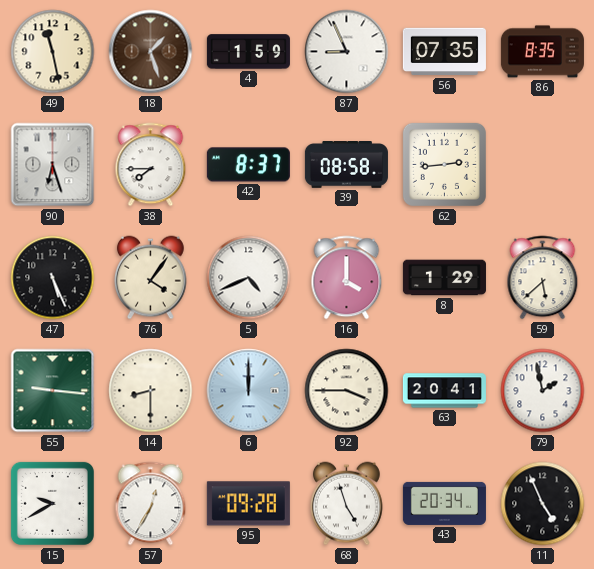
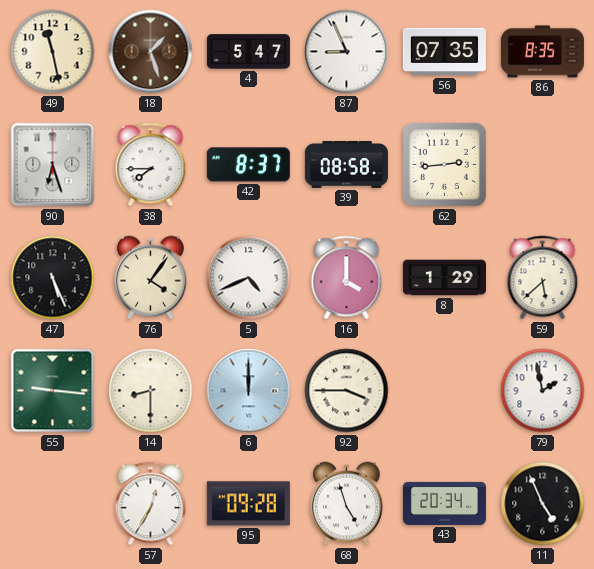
4: 1:59 -> 5:47 (248, 52)
63: 20:41 -> none (444, 391)
15: 9:40 -> none (52, 503)
